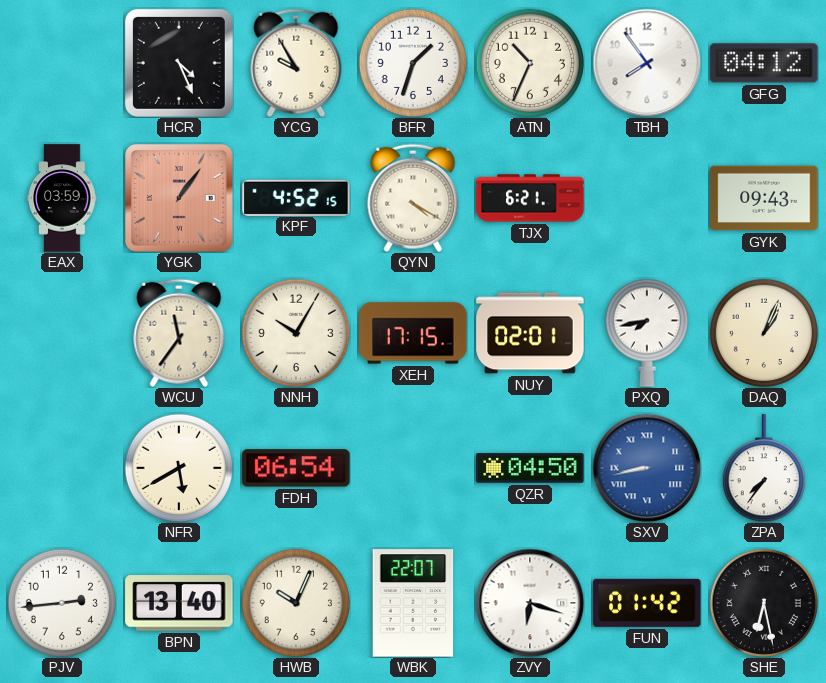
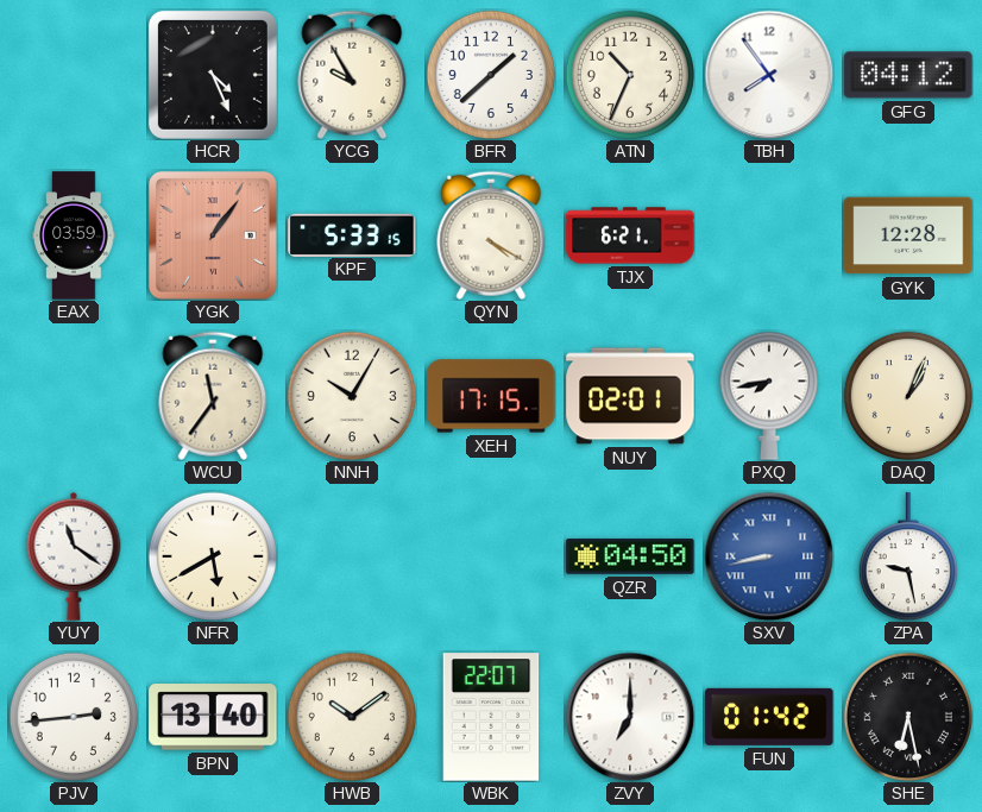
BFR: 1:33 -> 1:38 (491, 74)
KPF: 4:52 -> 5:33 (352, 234)
GYK: 09:43 -> 12:28 (908, 235)
YUY: none -> 11:21 (74, 556)
FDH: 06:54 -> none (296, 468)
ZPA: 7:36 -> 9:28 (908, 556)
HWB: 10:04 -> 10:09 (352, 716)
ZVY: 6:18 -> 7:00 (630, 717)
